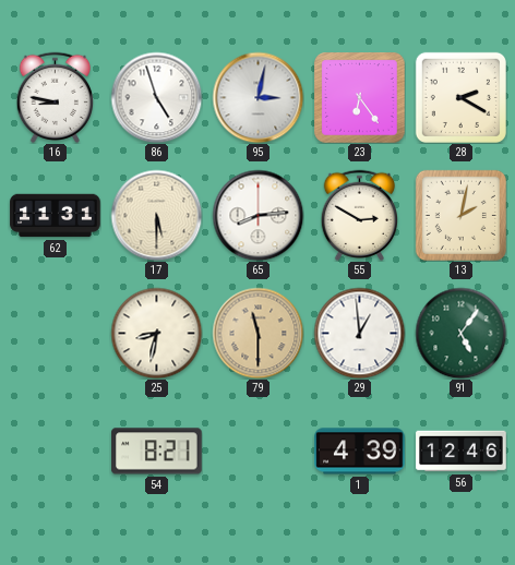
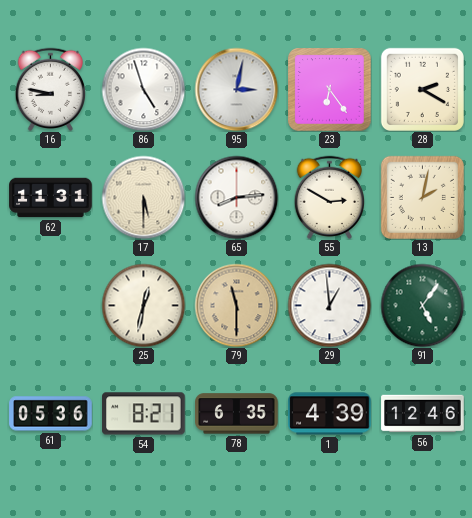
25: 8:32 -> 12:32 (143, 305)
61: none -> 05:36 (51, 414)
78: none -> 6:35 (237, 414)
